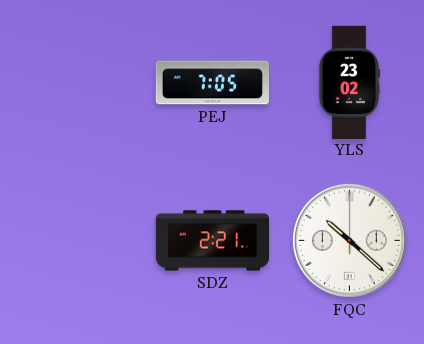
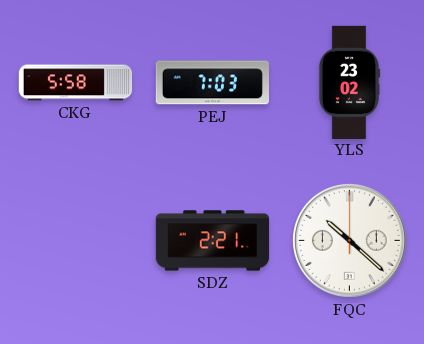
CKG: none -> 5:58 (76, 83)
PEJ: 7:05 -> 7:03 (212, 83)
